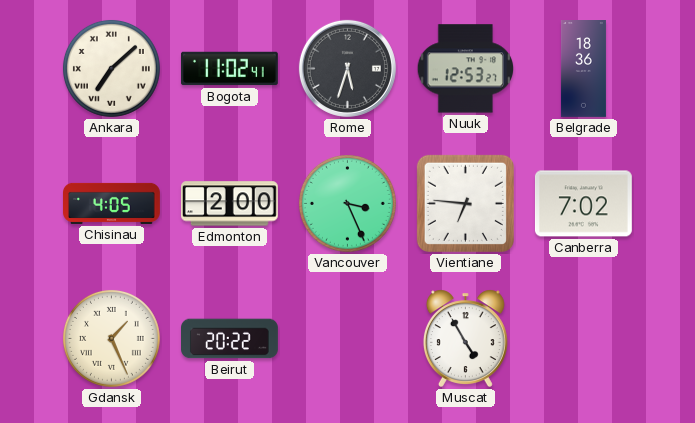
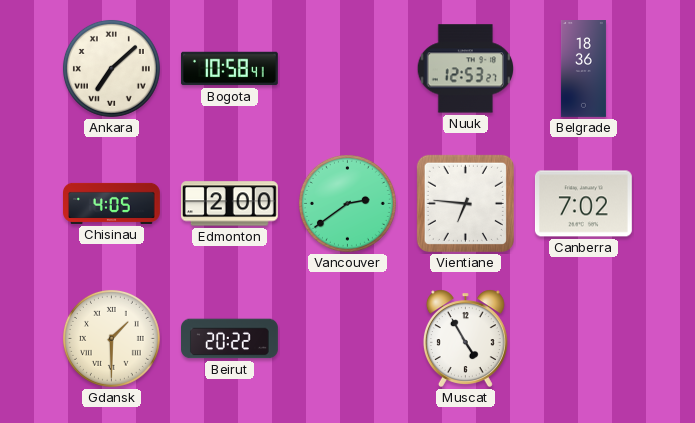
Bogota: 11:02 -> 10:58 (229, 69)
Rome: 5:33 -> none (347, 68)
Vancouver: 3:26 -> 2:39 (347, 203)
Gdansk: 1:26 -> 1:30 (111, 338)
